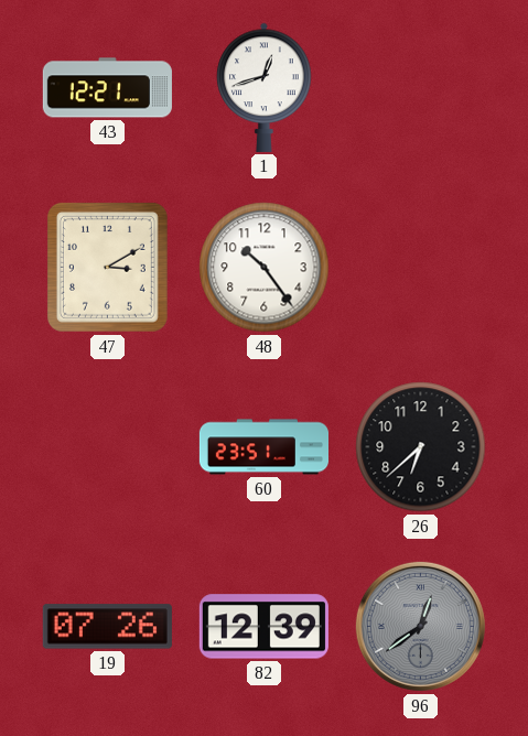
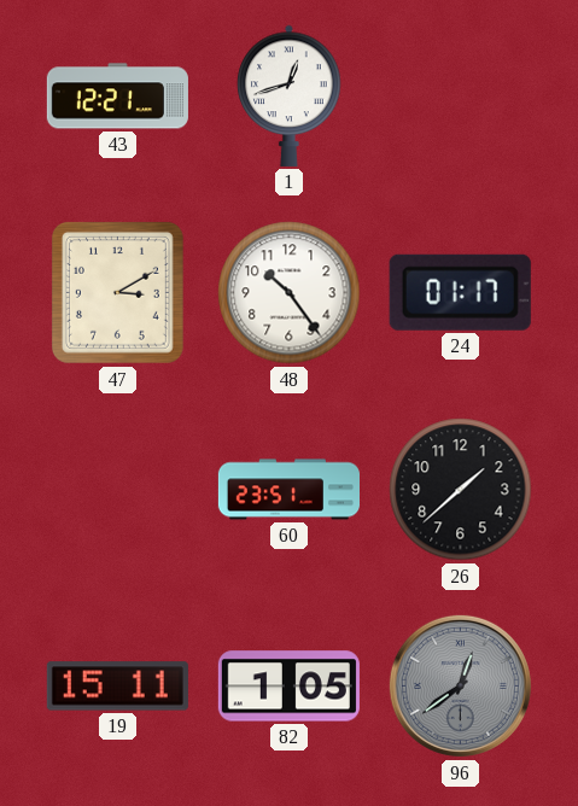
24: none -> 01:17 (460, 292)
26: 6:38 -> 1:38 (461, 490)
19: 07:26 -> 15:11 (117, 687)
82: 12:39 -> 1:05 (288, 687)
